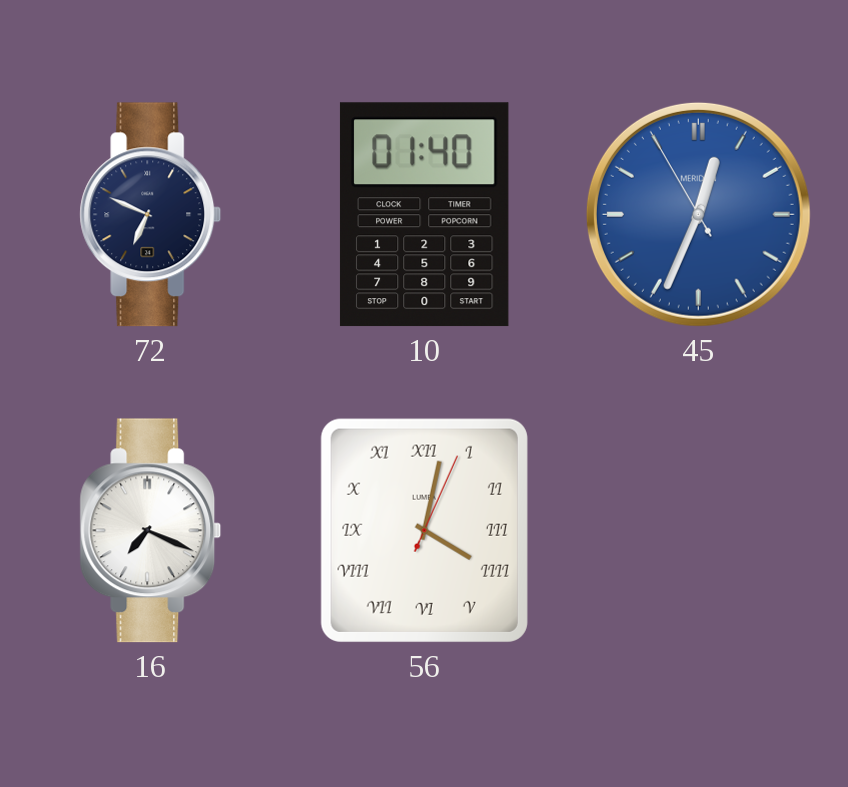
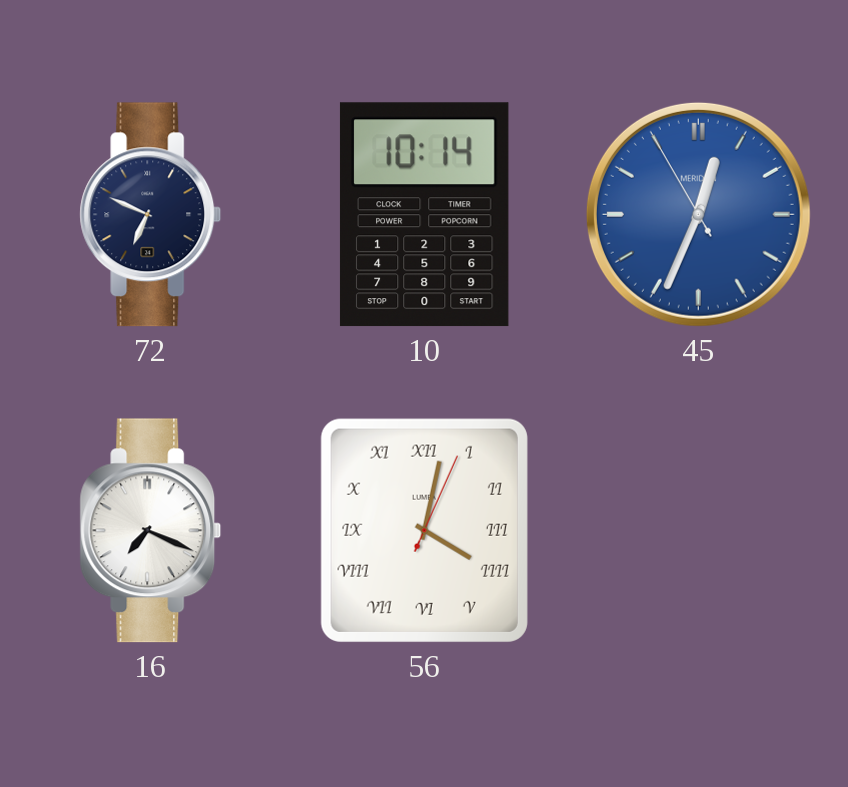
10: 01:40 -> 10:14 (424, 215)
